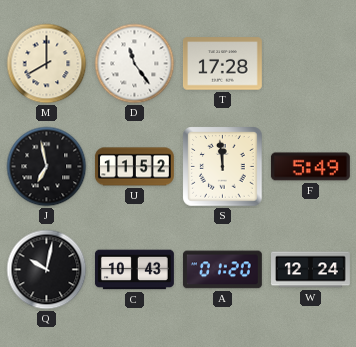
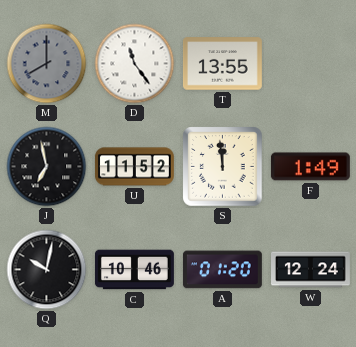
M dial: cream -> grey (47, 64)
T: 17:28 -> 13:55 (222, 64)
F: 5:49 -> 1:49 (310, 167)
C: 10:43 -> 10:46 (134, 270)
